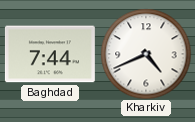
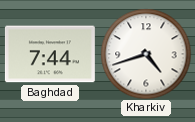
Kharkiv: 4:41 -> 4:42 (146, 54)
